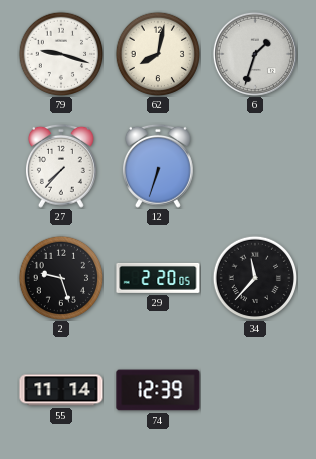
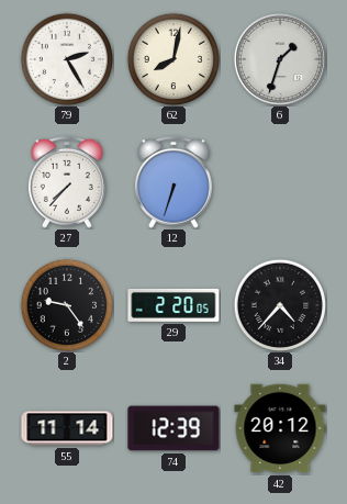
79: 9:18 -> 2:25 (67, 59)
2: 9:27 -> 9:24 (67, 305)
34: 11:37 -> 4:37 (280, 305)
42: none -> 20:12 (280, 428)
